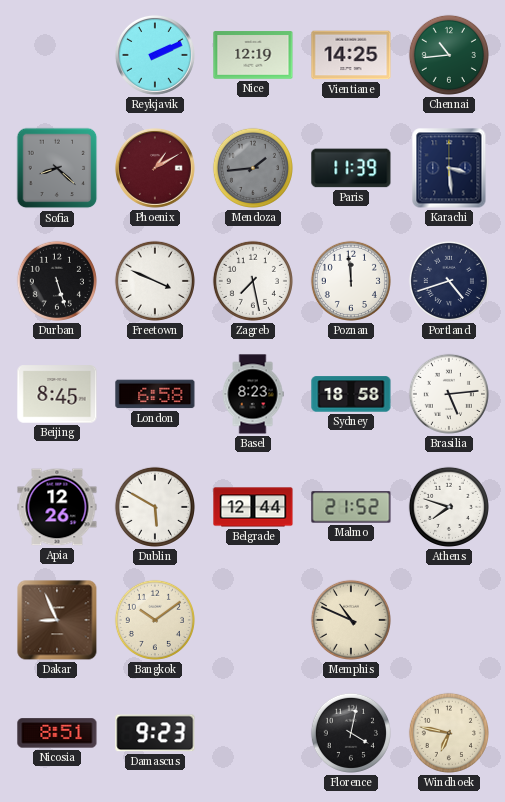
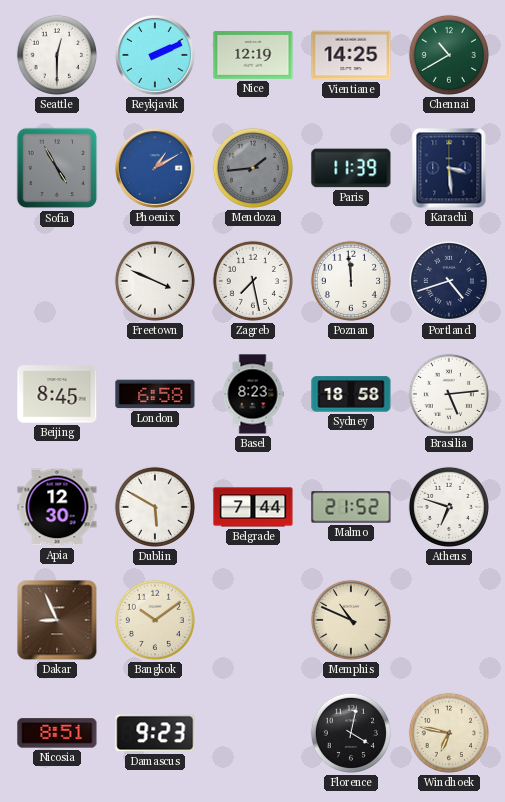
Seattle: none -> 12:30 (57, 55)
Chennai: 10:44 -> 10:40 (449, 55)
Sofia: 8:22 -> 4:55 (57, 168)
Phoenix dial: burgundy -> blue (155, 168)
Durban: 5:27 -> none (57, 281)
Apia: 12:26 -> 12:30 (57, 507)
Belgrade: 12:44 -> 7:44 (253, 507)
Athens: 7:48 -> 6:48 (449, 507)
